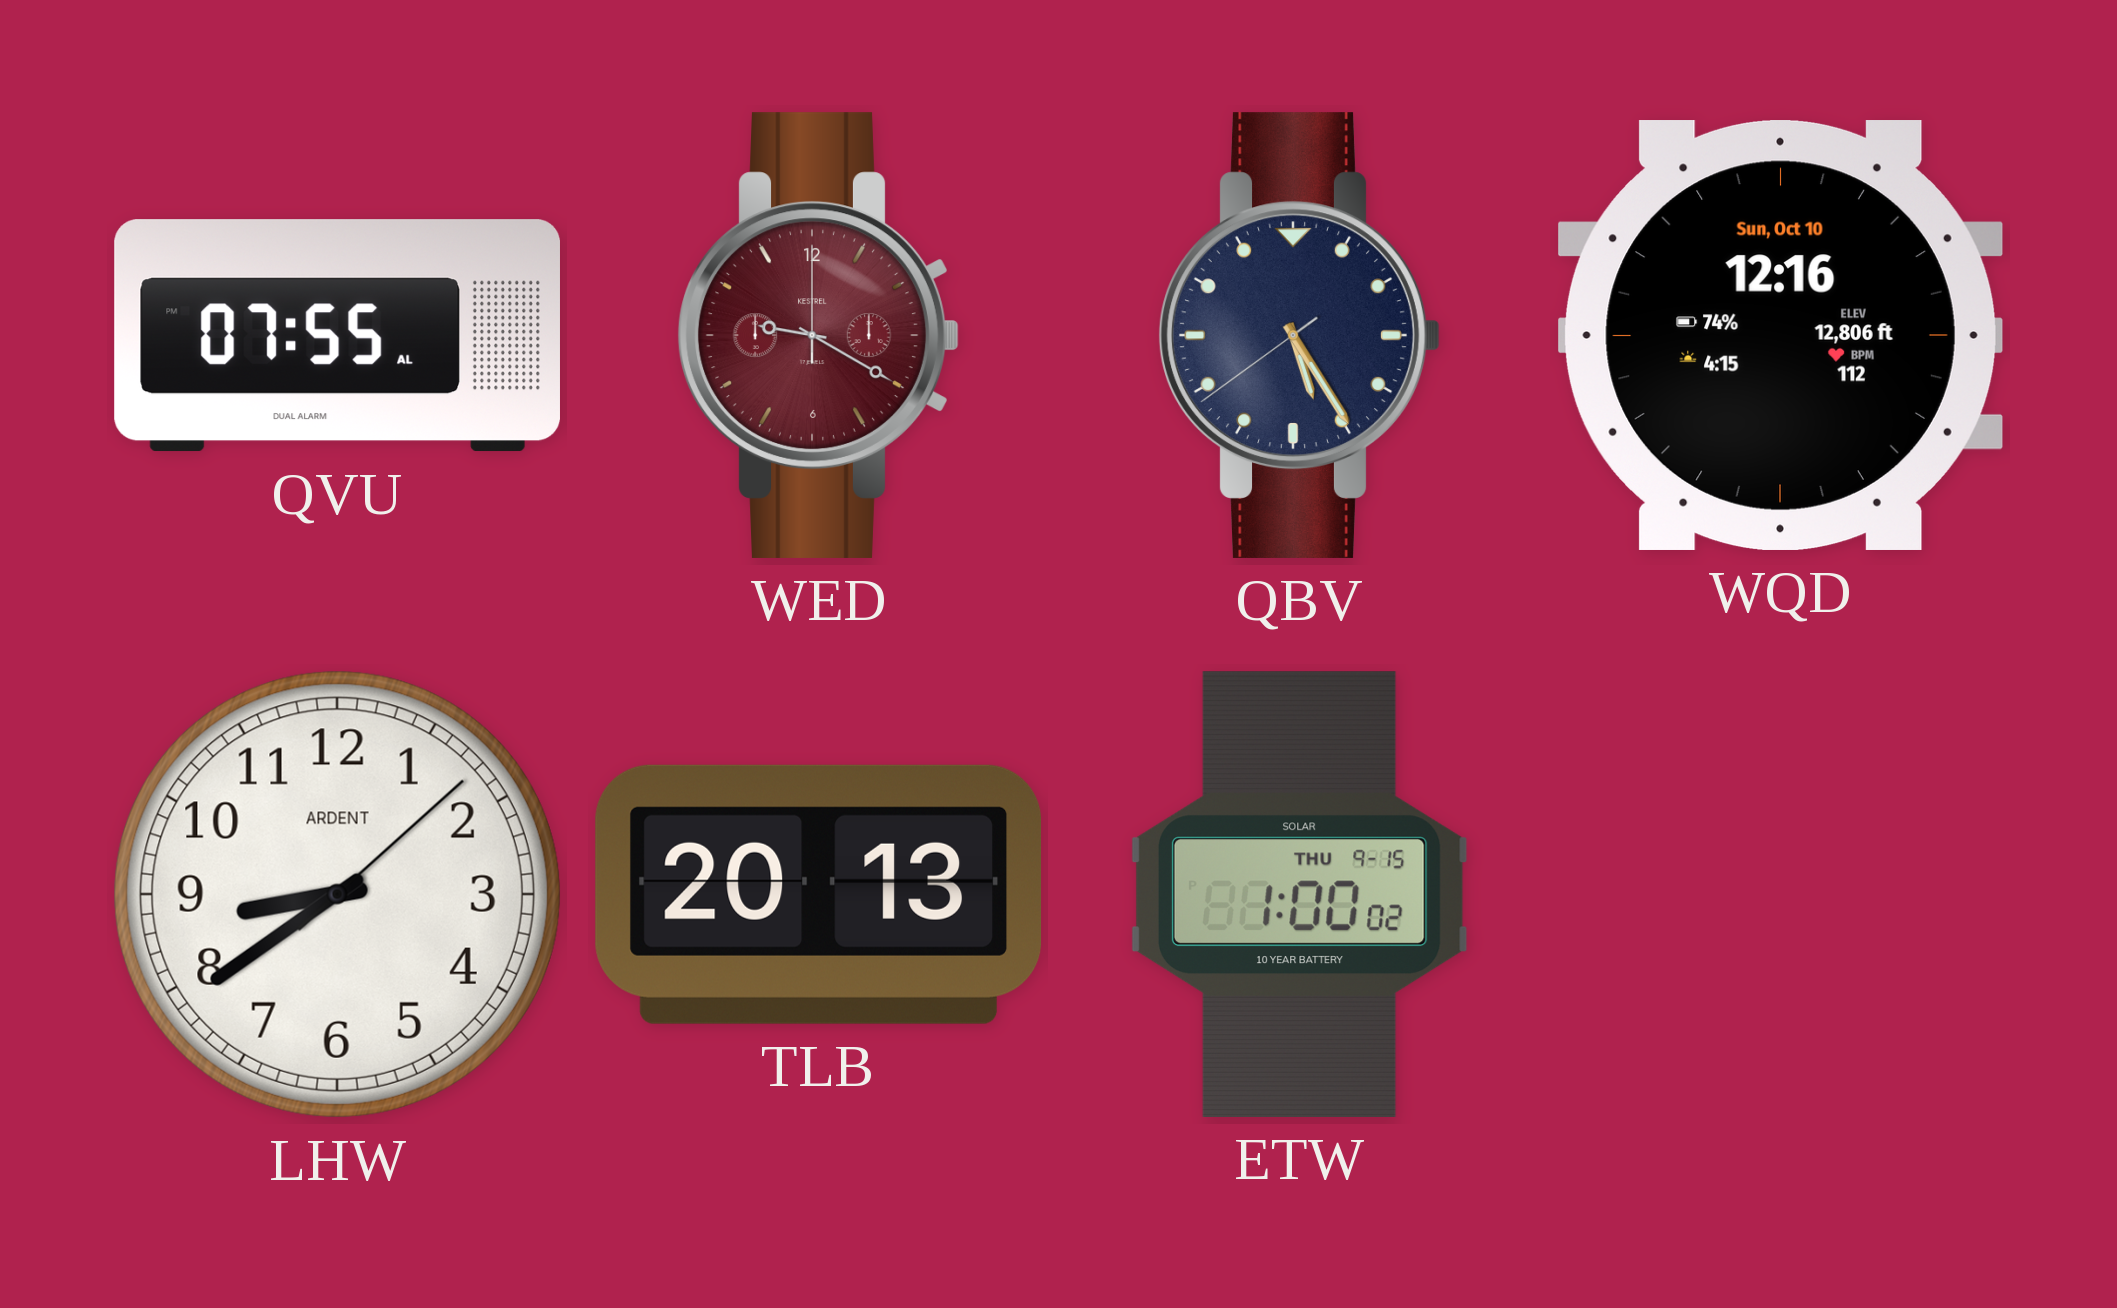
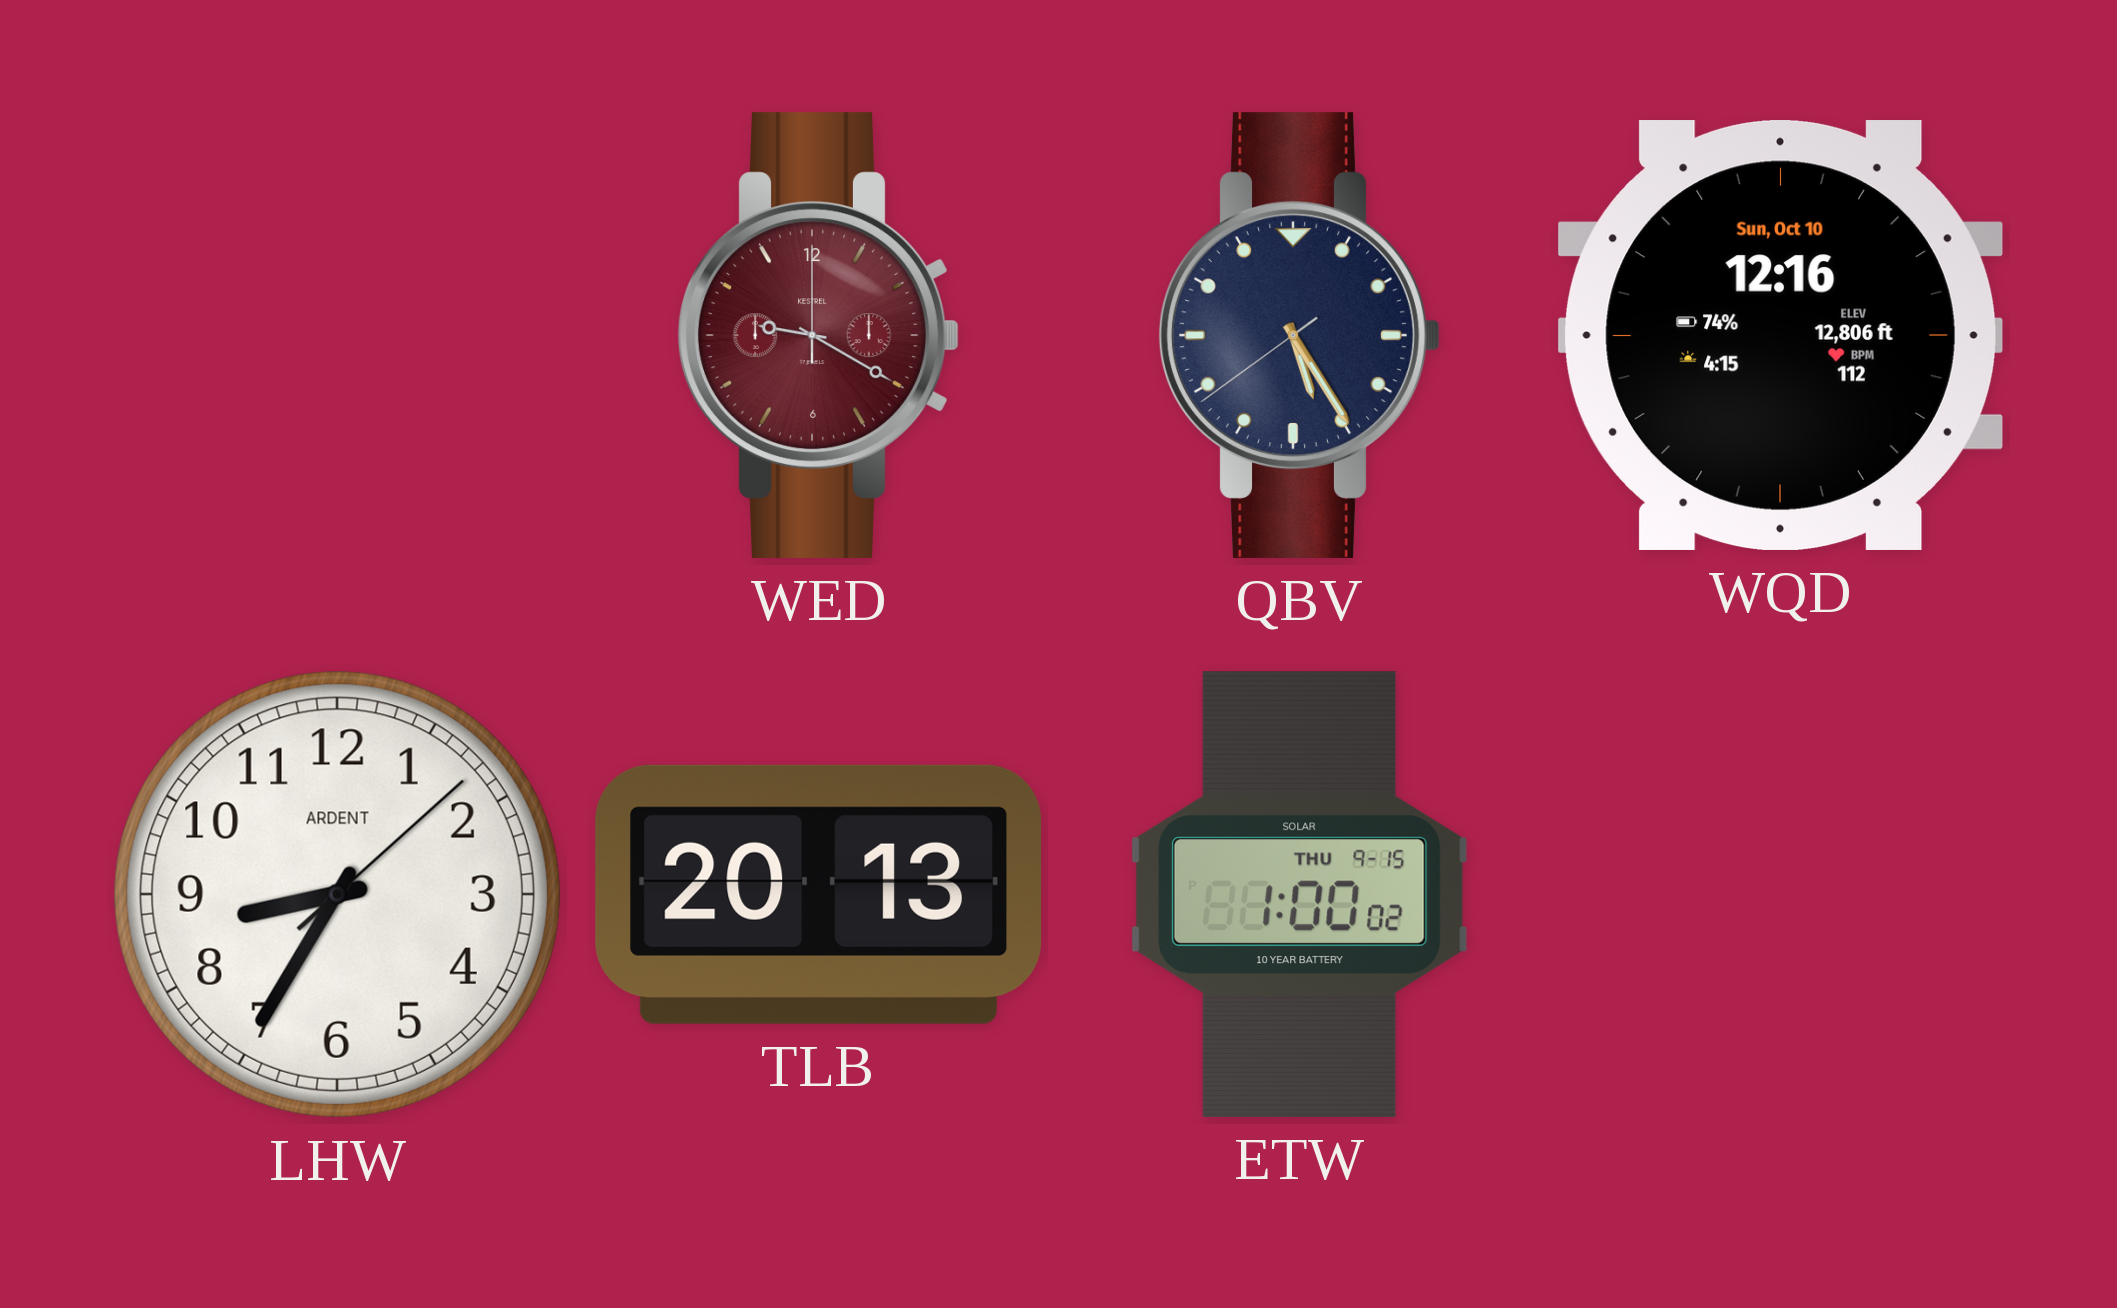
QVU: 07:55 -> none (337, 336)
LHW: 8:39 -> 8:35 (337, 894)
